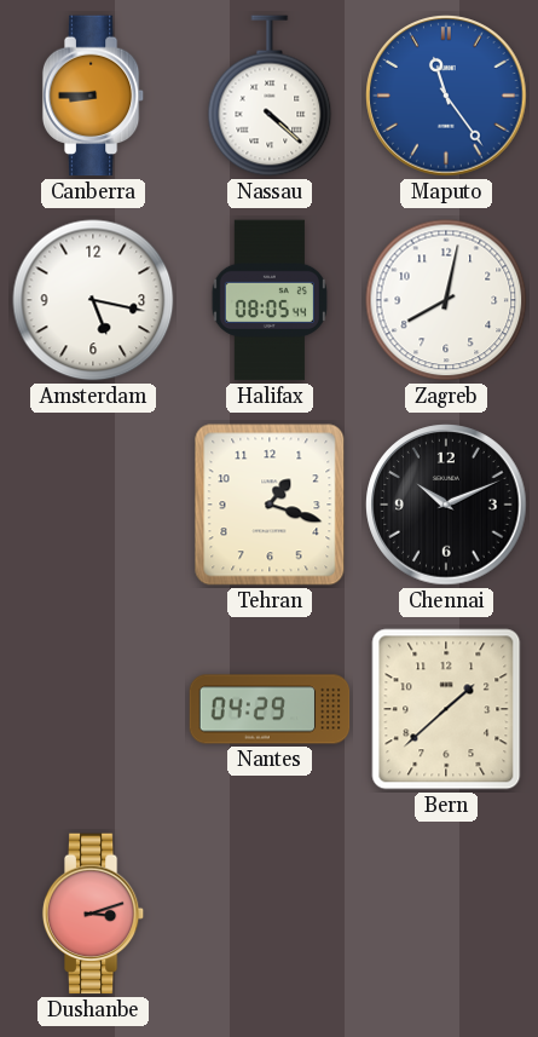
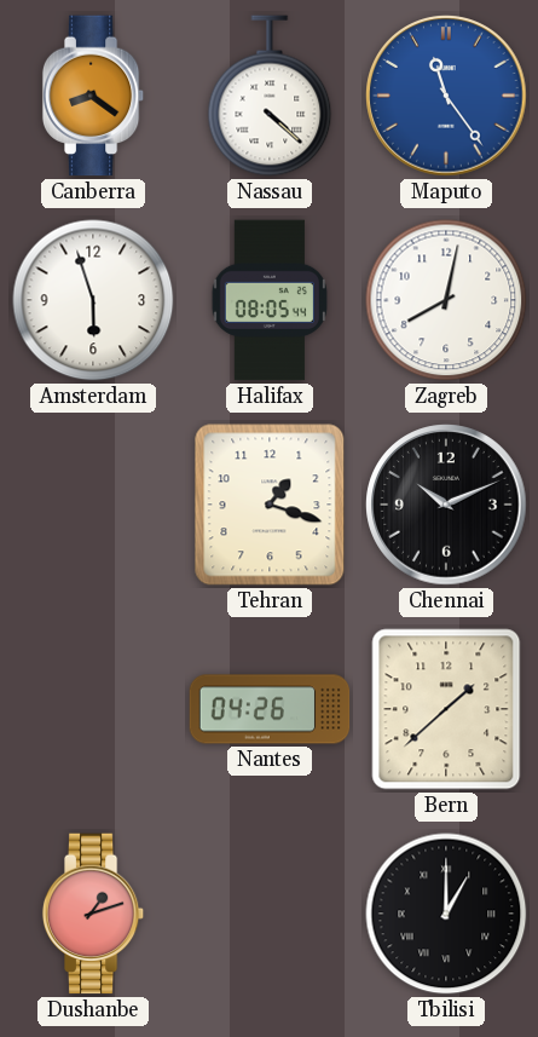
Canberra: 8:45 -> 8:21 (93, 96)
Amsterdam: 5:17 -> 5:57 (93, 300)
Nantes: 04:29 -> 04:26 (270, 709)
Dushanbe: 3:12 -> 1:12 (93, 914)
Tbilisi: none -> 1:00 (446, 914)
